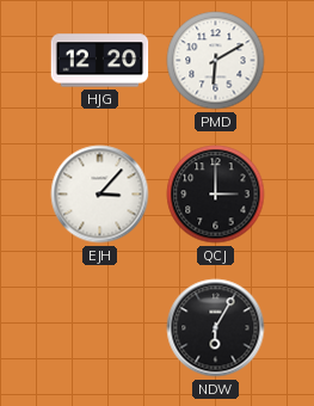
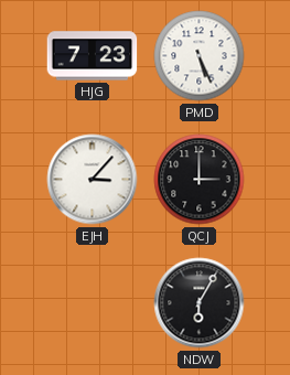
HJG: 12:20 -> 7:23 (93, 56)
PMD: 6:10 -> 5:26 (200, 56)
